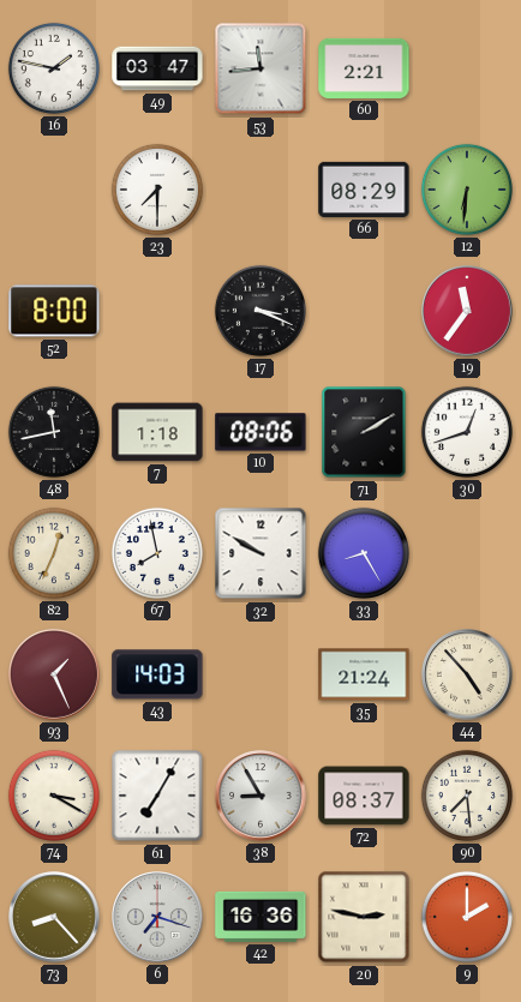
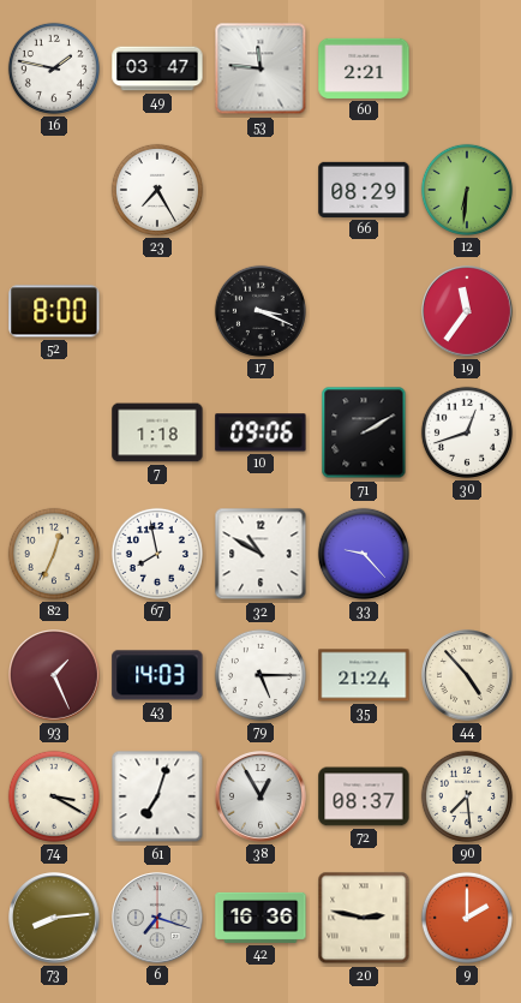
53: 11:44 -> 11:46 (260, 68)
23: 7:30 -> 7:25 (157, 190)
48: 11:43 -> none (54, 432)
10: 08:06 -> 09:06 (260, 432)
32: 9:50 -> 10:50 (260, 554)
33: 8:25 -> 9:23 (364, 554)
79: none -> 5:15 (260, 675)
61: 7:05 -> 7:03 (157, 796)
38: 8:55 -> 12:55 (260, 796)
73: 8:23 -> 8:14 (54, 918)
